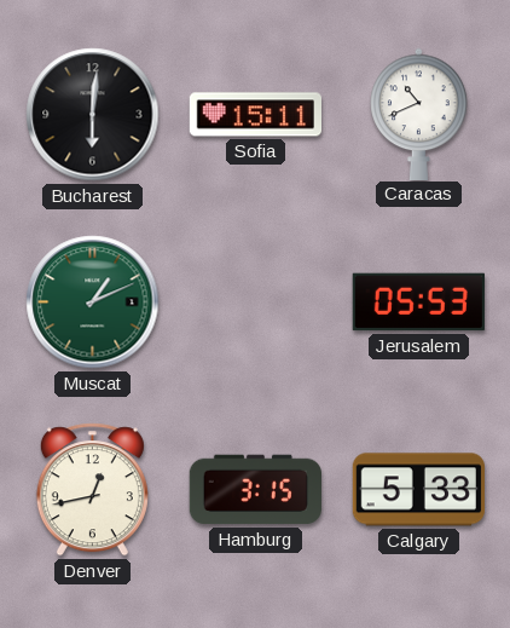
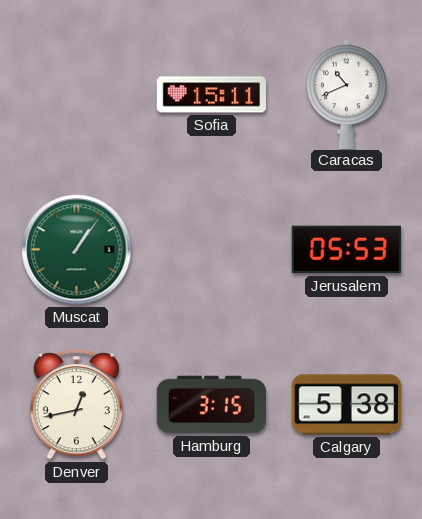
Bucharest: 6:01 -> none (93, 115)
Muscat: 1:11 -> 1:06 (77, 250)
Calgary: 5:33 -> 5:38 (346, 405)
